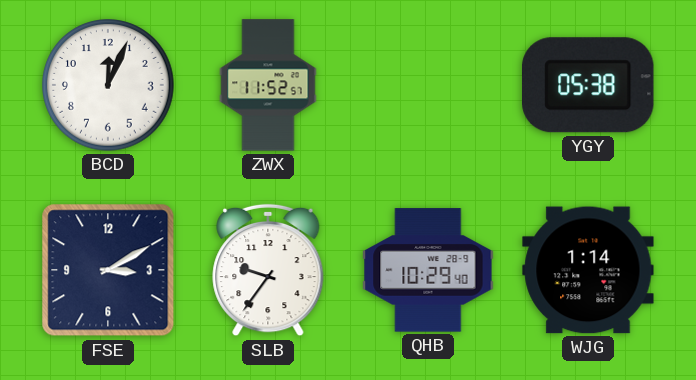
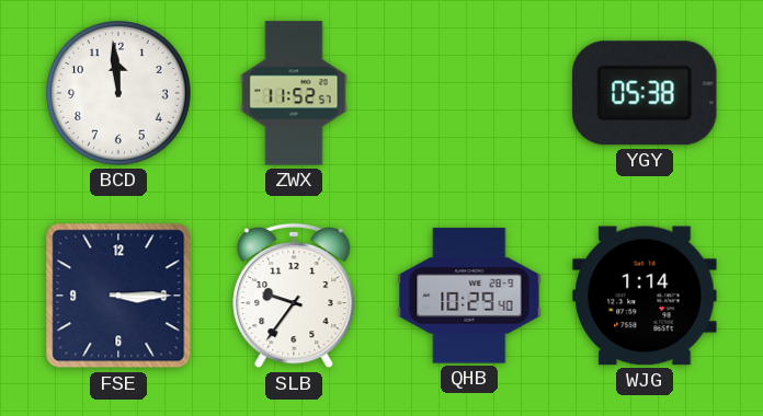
BCD: 12:04 -> 11:59 (118, 93)
FSE: 3:10 -> 3:15 (118, 296)
